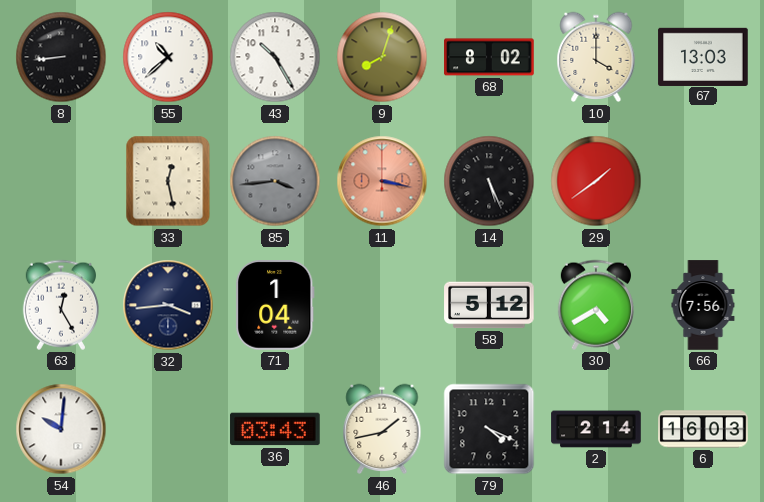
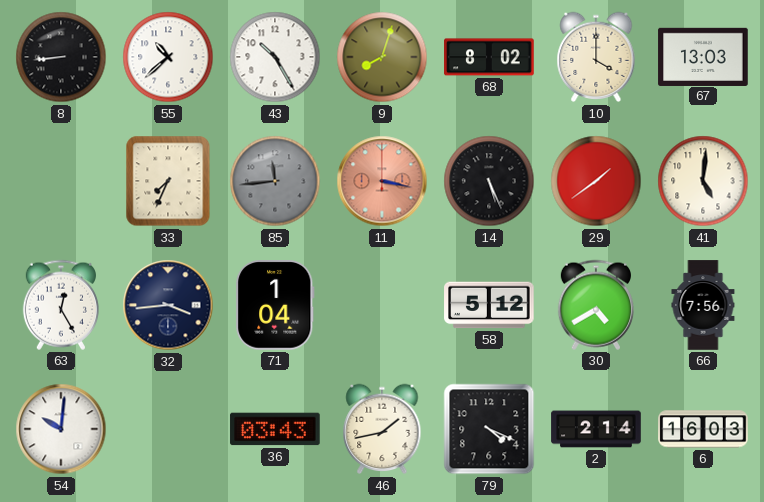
33: 12:28 -> 7:34 (168, 181)
85: 3:44 -> 11:44 (275, 181)
41: none -> 5:01 (703, 181)
